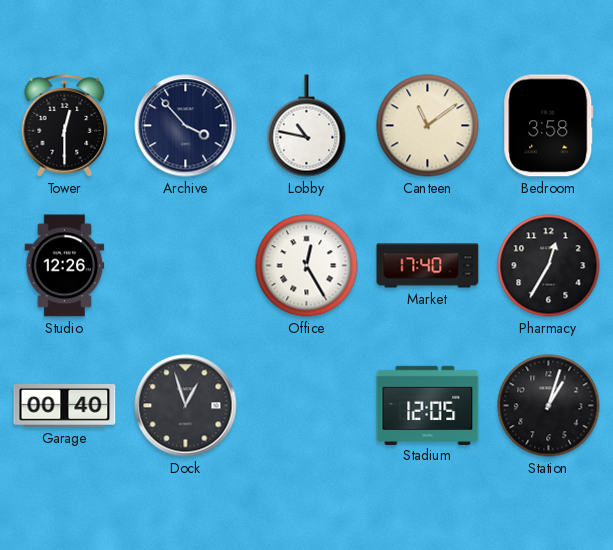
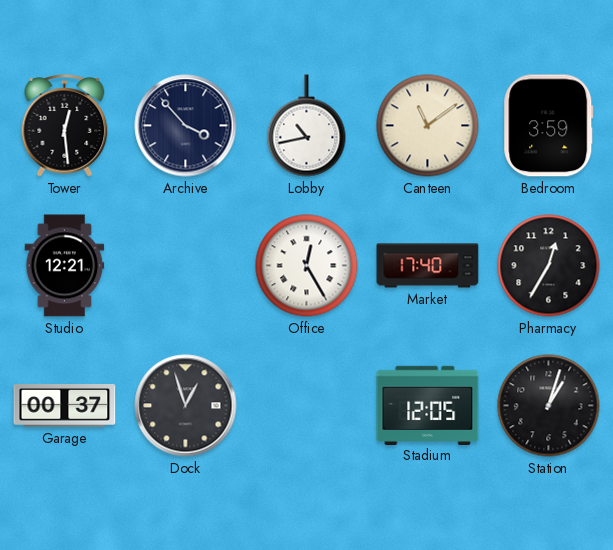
Tower: 12:30 -> 12:29 (65, 126)
Lobby: 10:47 -> 10:43 (307, 126)
Bedroom: 3:58 -> 3:59 (549, 126)
Studio: 12:26 -> 12:21 (65, 266)
Garage: 00:40 -> 00:37 (65, 406)
